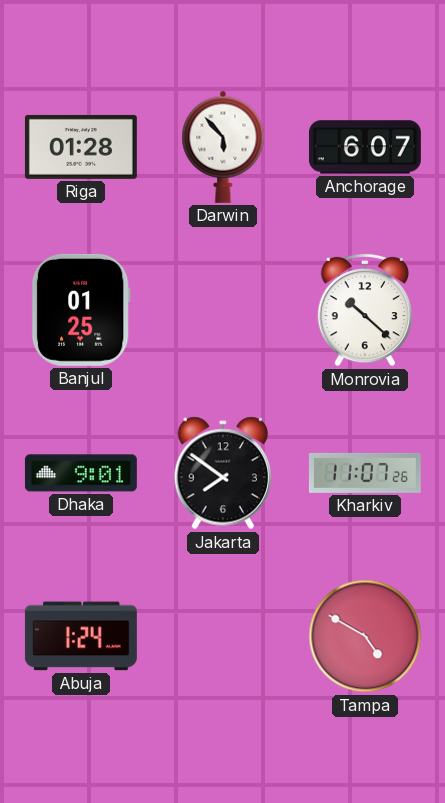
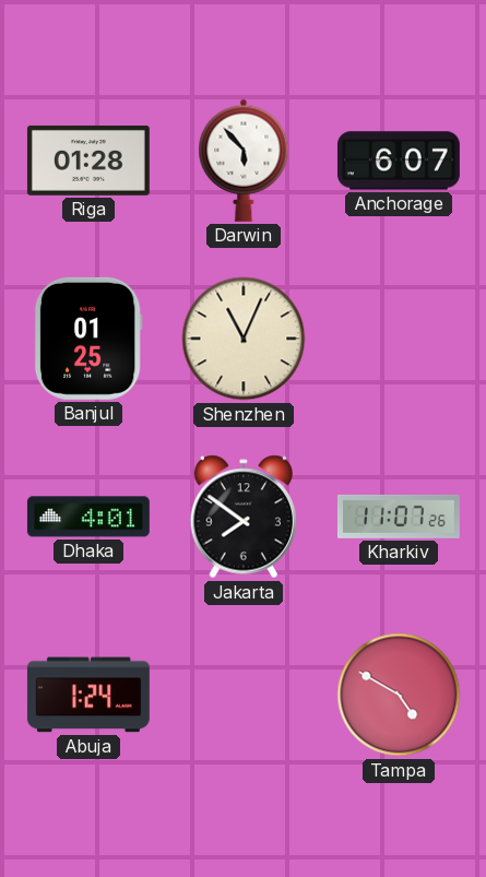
Shenzhen: none -> 11:04 (244, 339)
Monrovia: 10:22 -> none (365, 310)
Dhaka: 9:01 -> 4:01 (88, 517)
